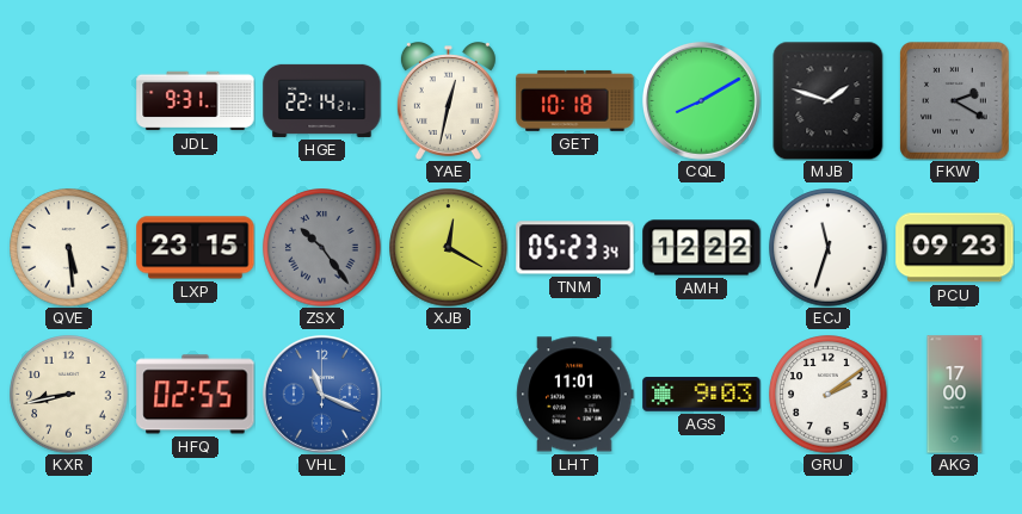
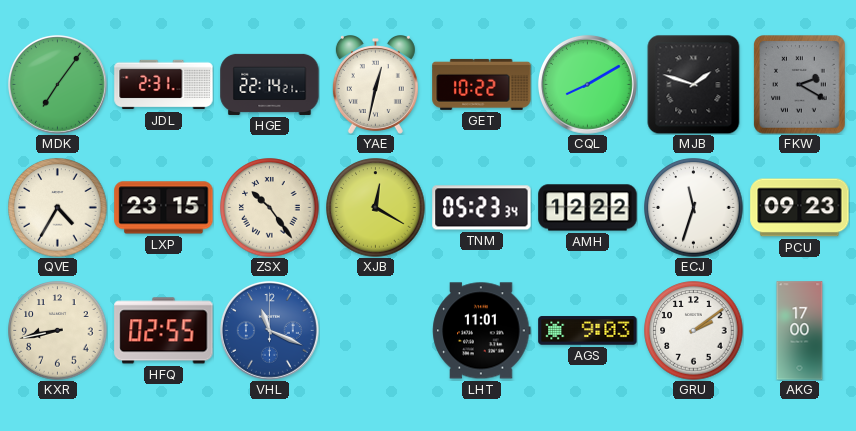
MDK: none -> 7:06 (57, 84)
JDL: 9:31 -> 2:31 (164, 85)
GET: 10:18 -> 10:22 (482, 84)
QVE: 5:29 -> 4:35 (58, 208)
ZSX dial: grey -> cream (270, 208)
